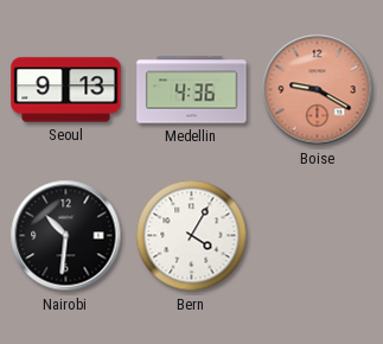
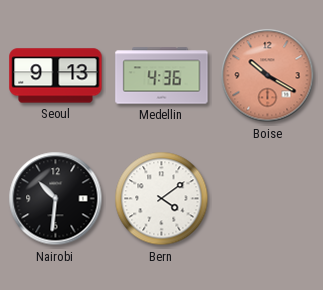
Boise: 9:20 -> 10:20 (268, 76)
Bern: 4:05 -> 4:09 (162, 199)
